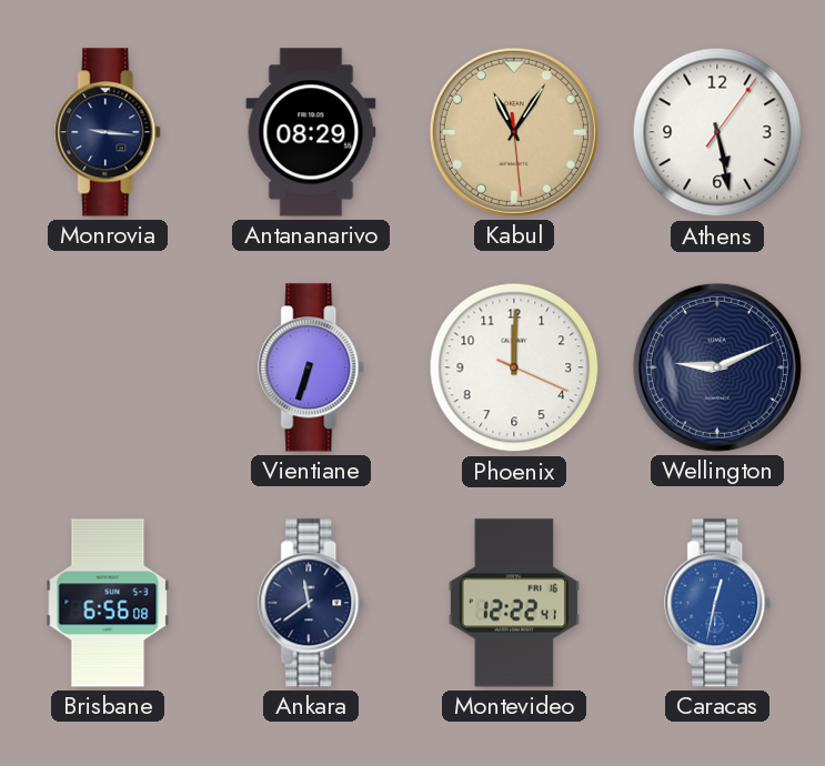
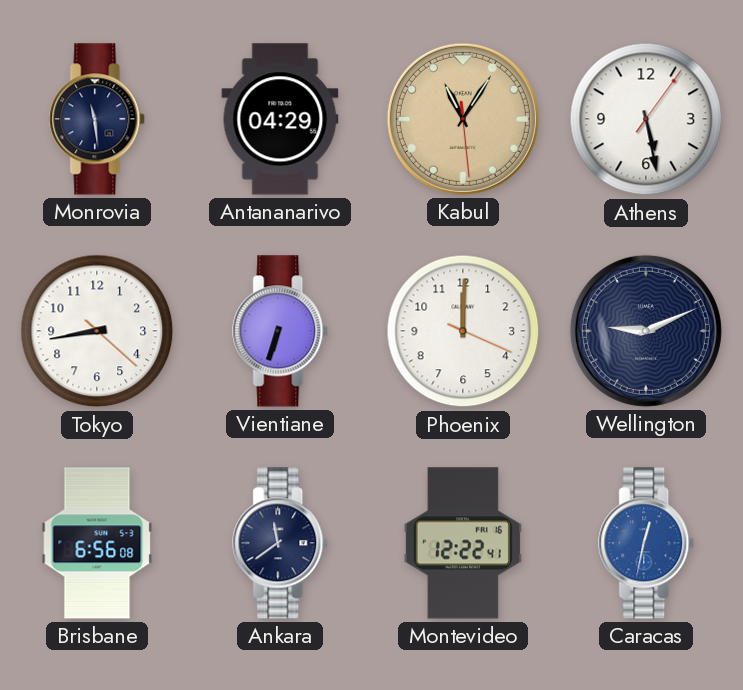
Monrovia: 9:16 -> 11:29 (98, 119)
Antananarivo: 08:29 -> 04:29 (280, 119)
Tokyo: none -> 8:43 (97, 331)
